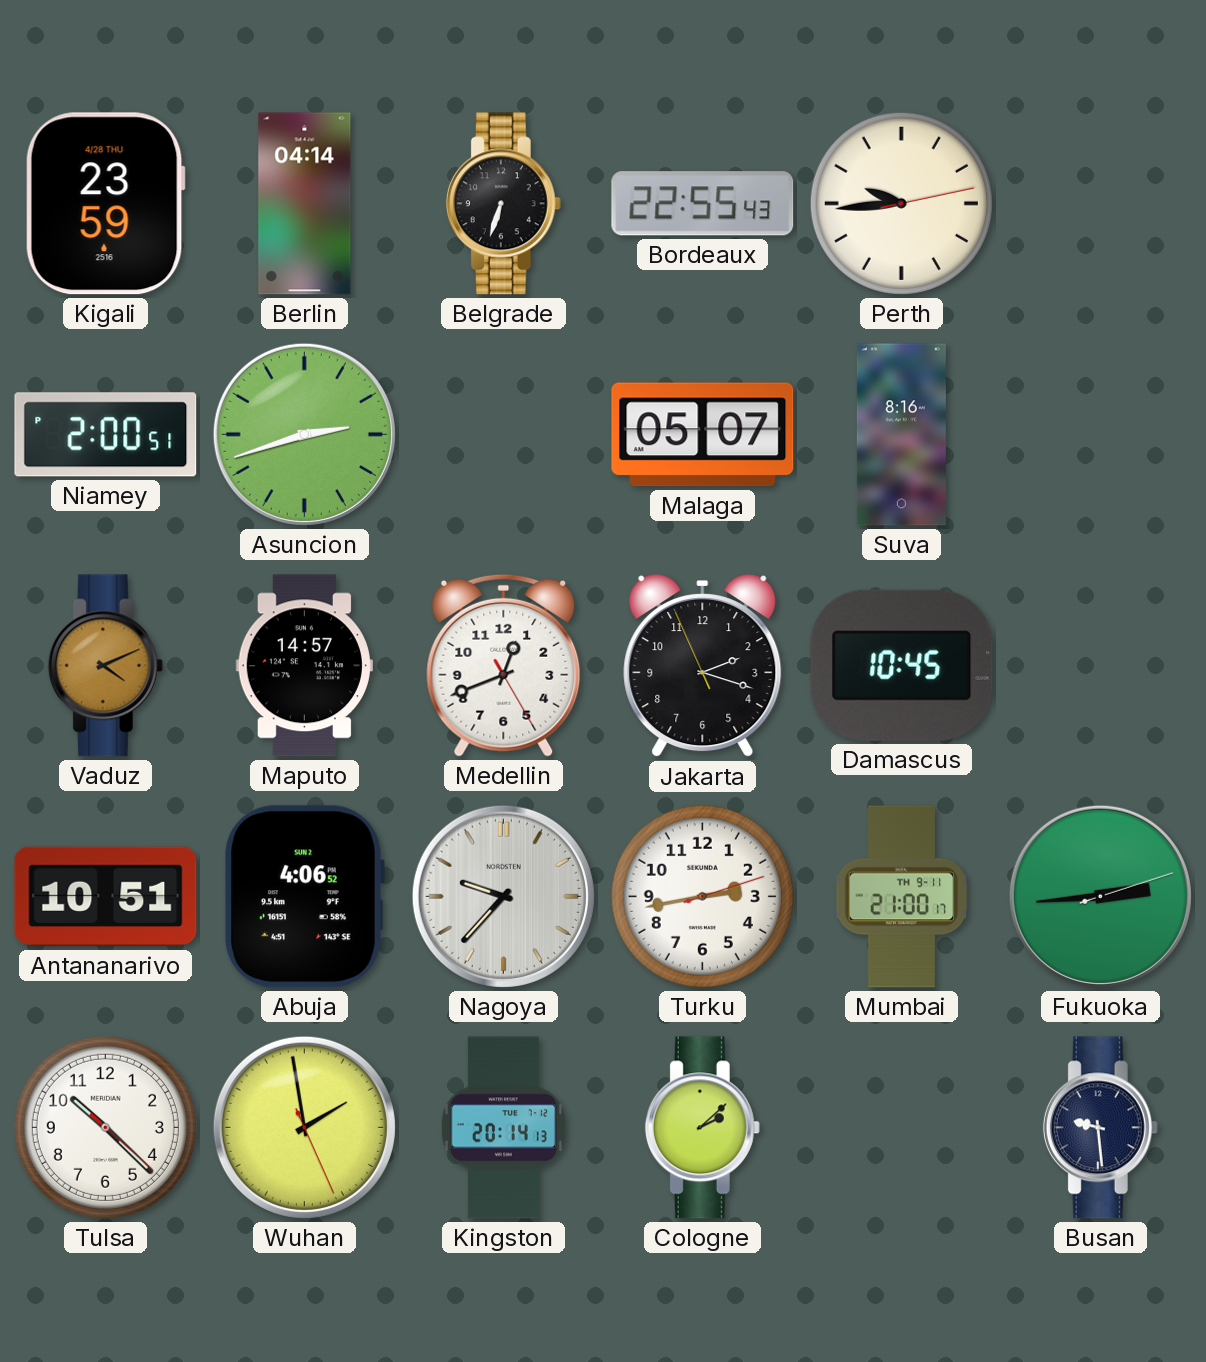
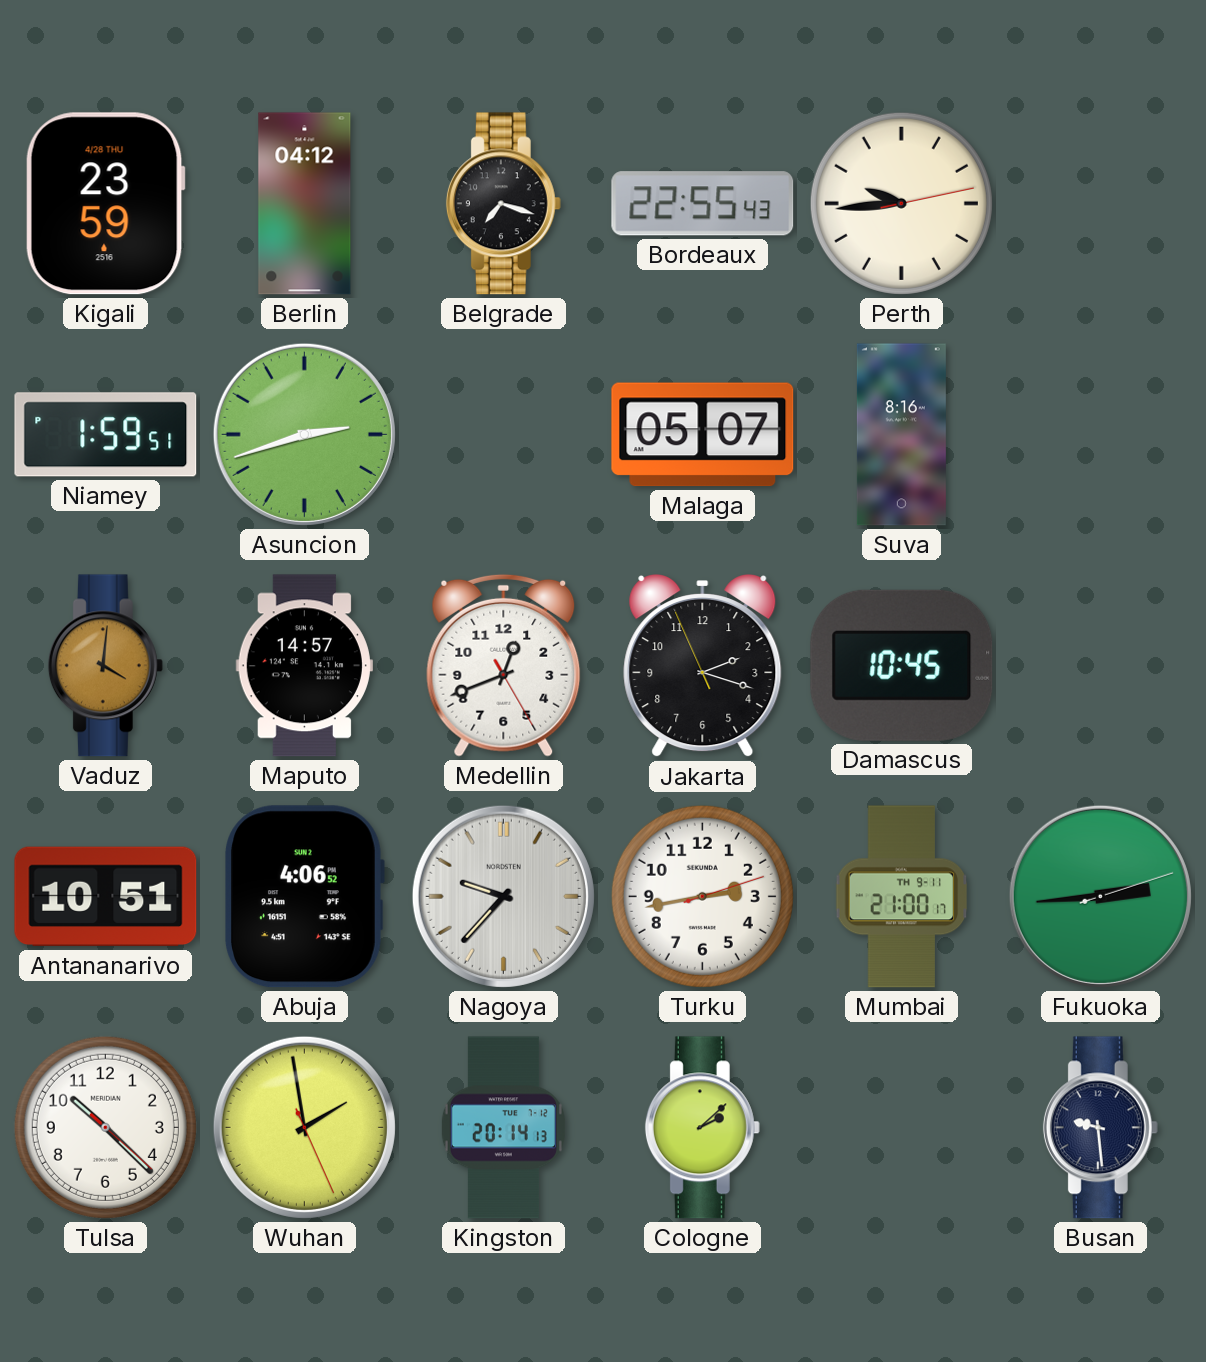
Berlin: 04:14 -> 04:12 (305, 204)
Belgrade: 6:33 -> 7:18 (503, 204)
Niamey: 2:00 -> 1:59 (106, 435)
Vaduz: 4:11 -> 4:01 (105, 666)
